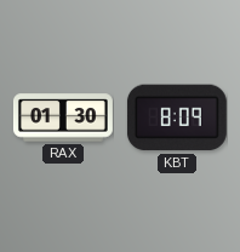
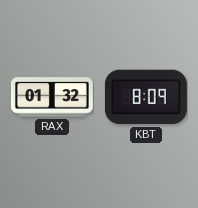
RAX: 01:30 -> 01:32 (52, 97)
